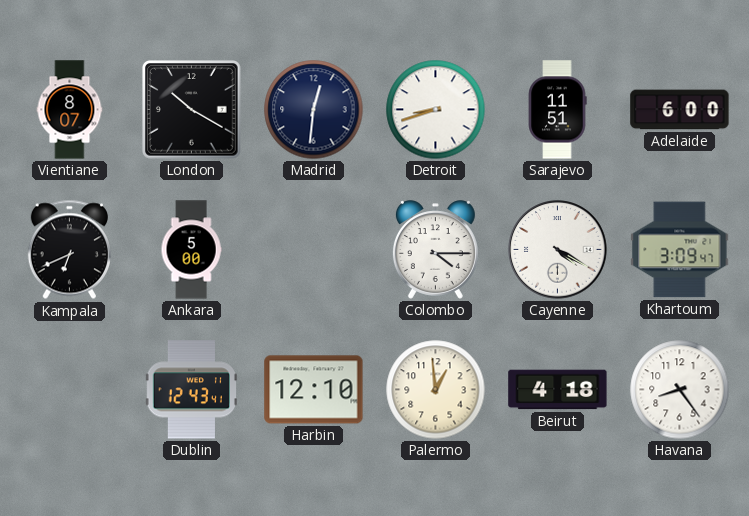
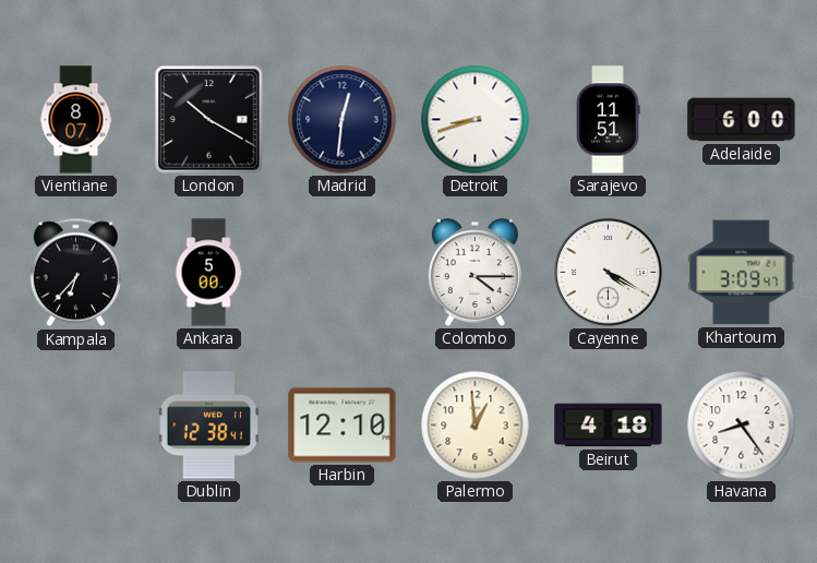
Kampala: 6:41 -> 6:37 (75, 273)
Dublin: 12:43 -> 12:38 (208, 426)
